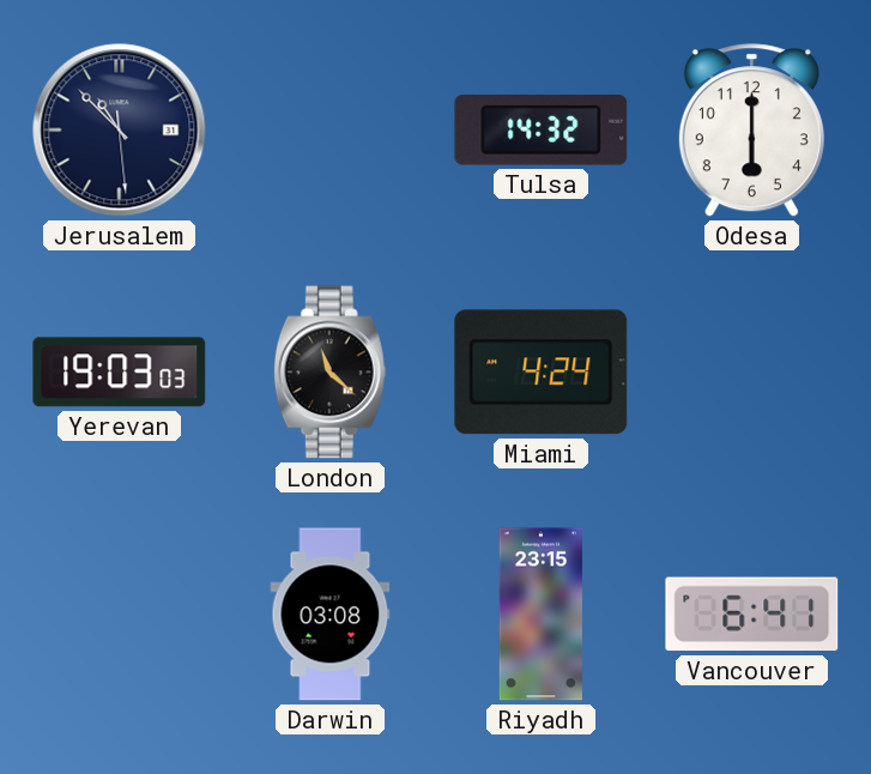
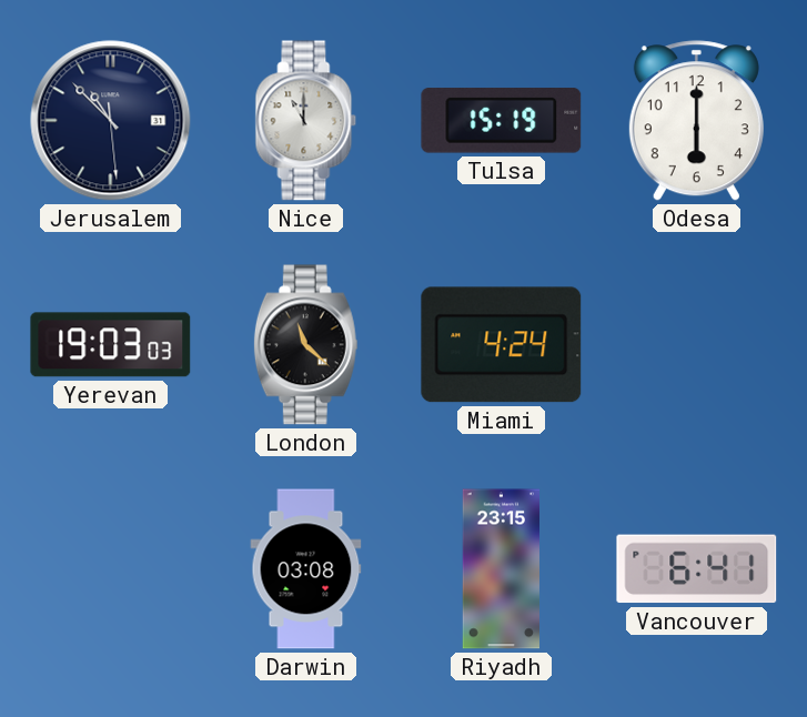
Nice: none -> 11:00 (306, 121)
Tulsa: 14:32 -> 15:19 (502, 121)
